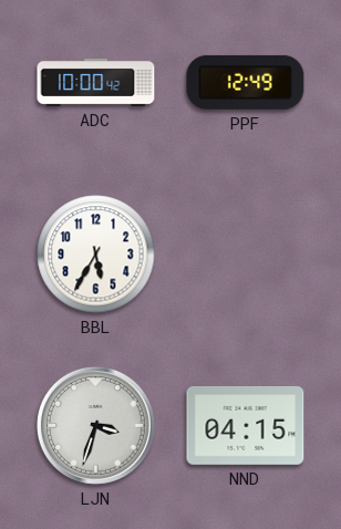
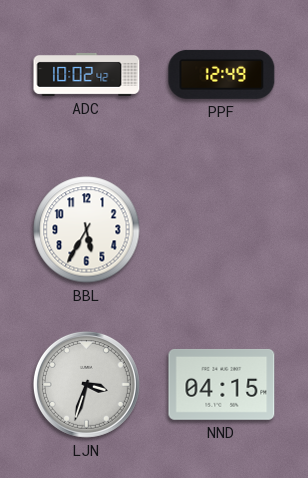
ADC: 10:00 -> 10:02 (87, 74)
